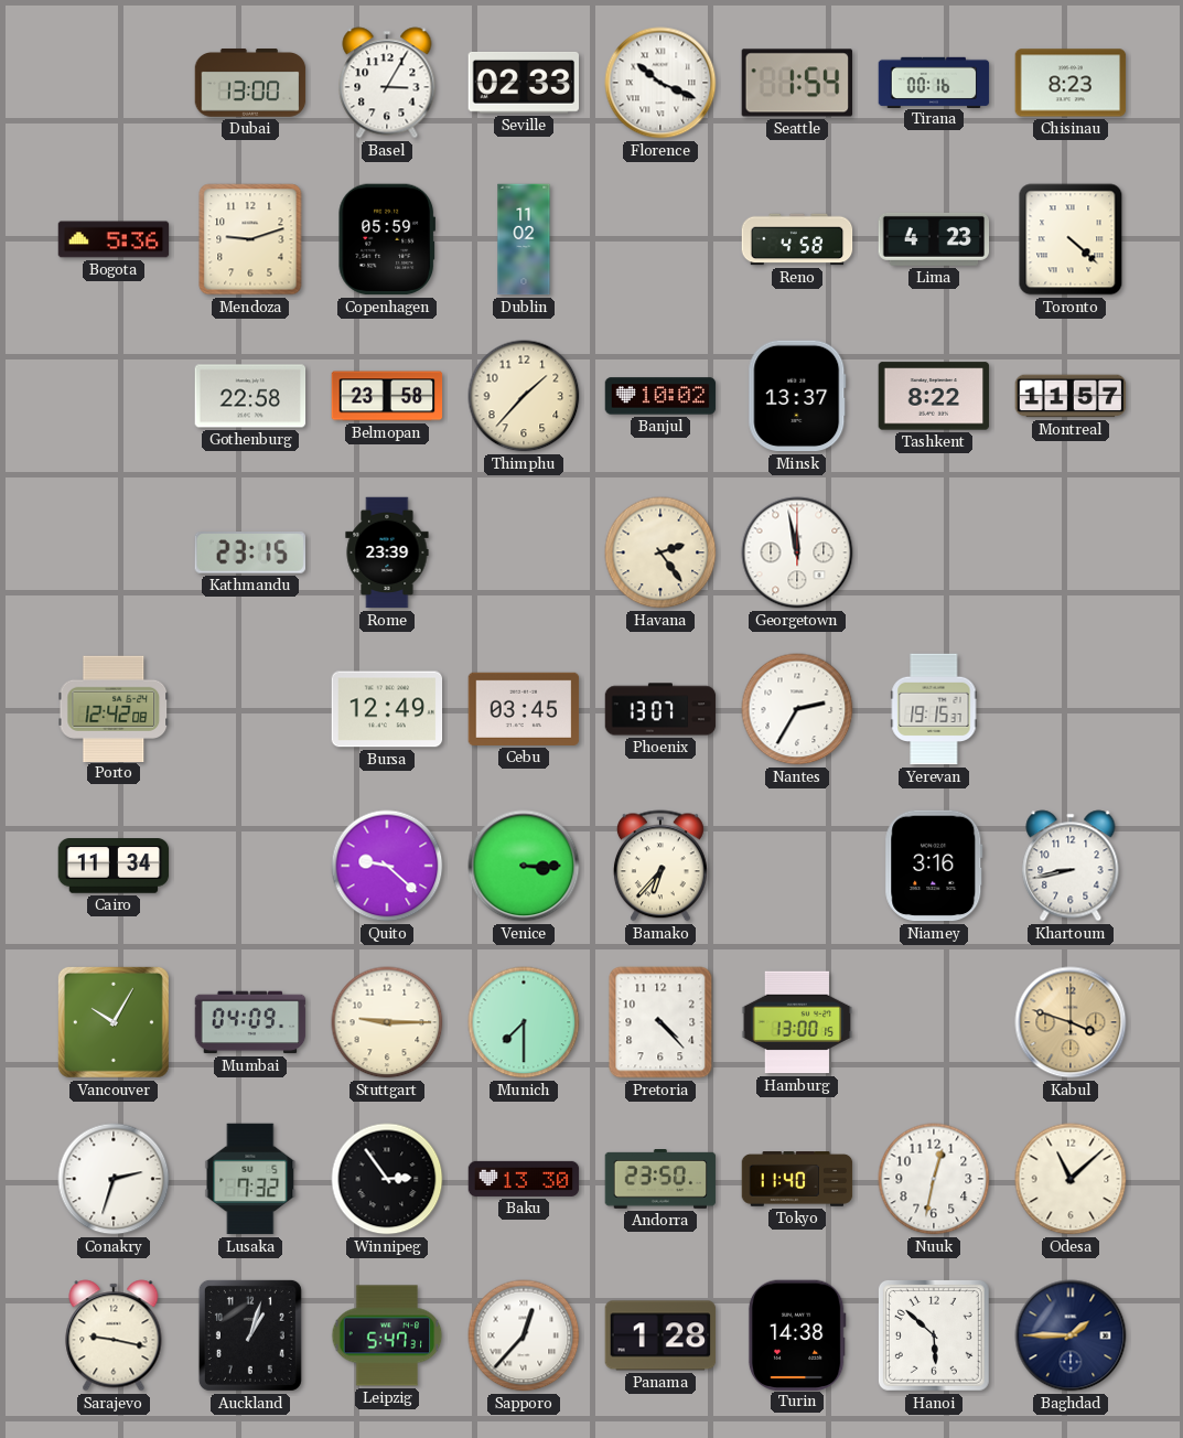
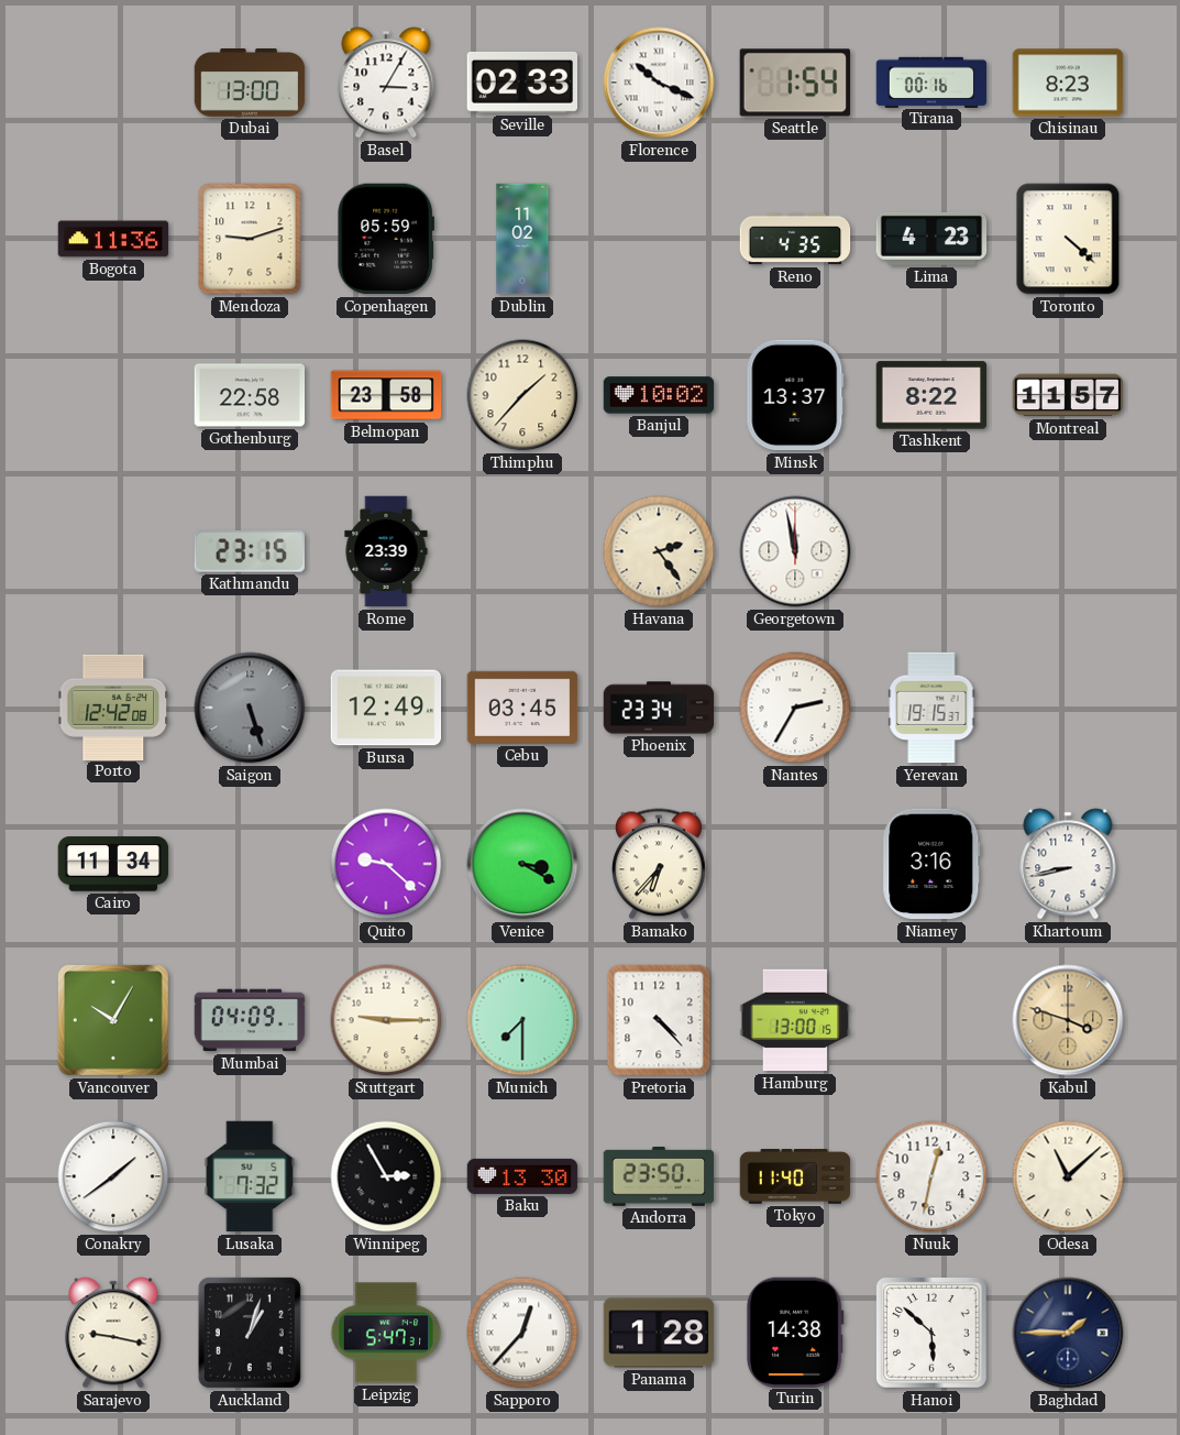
Bogota: 5:36 -> 11:36 (113, 239)
Reno: 4:58 -> 4:35 (795, 239)
Saigon: none -> 5:27 (250, 708)
Phoenix: 13:07 -> 23:34 (659, 708)
Venice: 3:15 -> 3:20 (522, 864)
Conakry: 2:33 -> 1:39 (113, 1176)
Winnipeg: 2:54 -> 2:55 (386, 1176)
